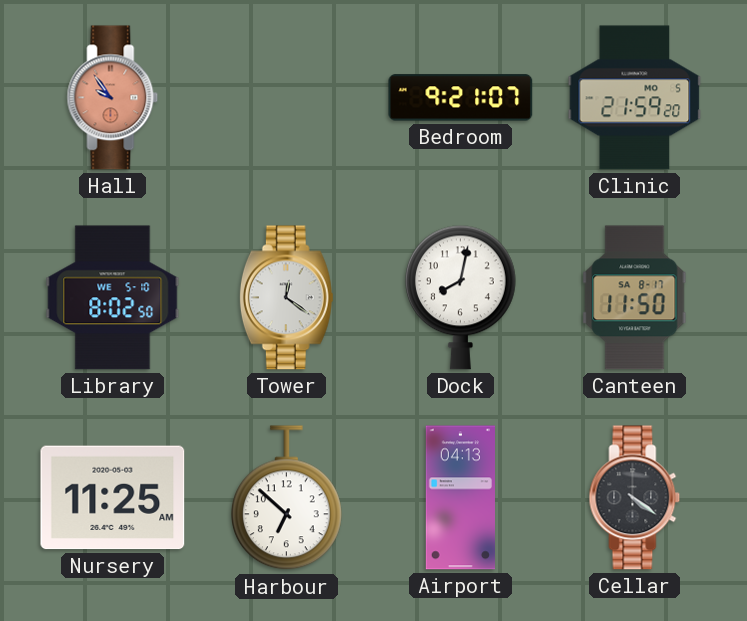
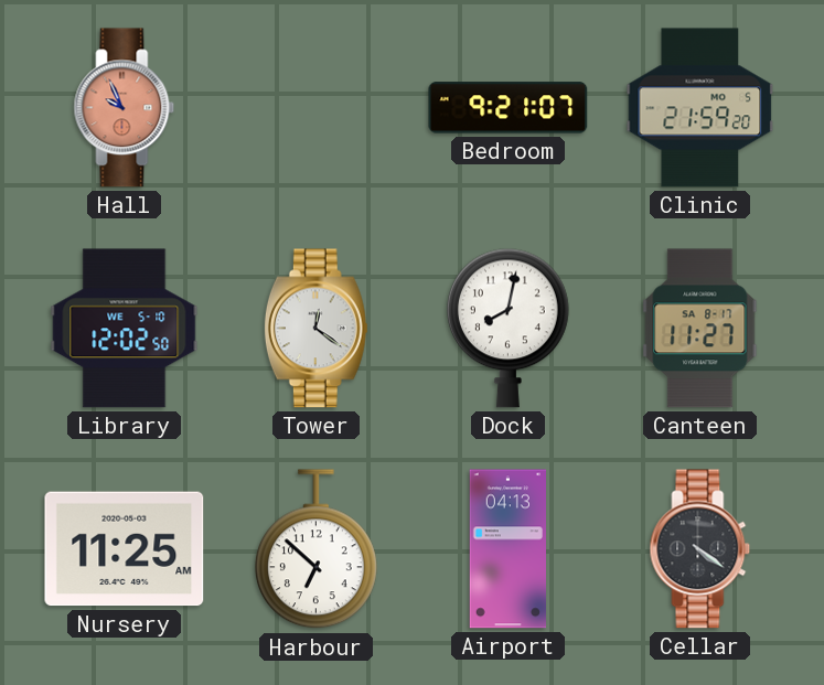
Hall: 9:54 -> 9:56 (125, 108)
Library: 8:02 -> 12:02 (125, 329)
Canteen: 11:50 -> 11:27 (700, 329)
